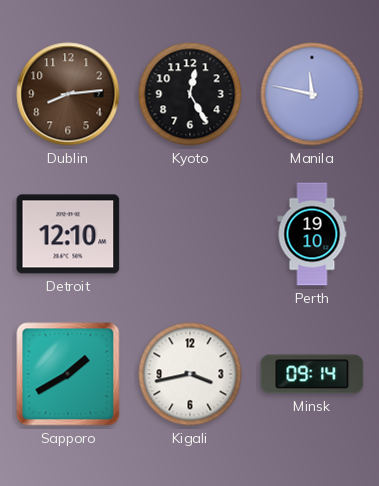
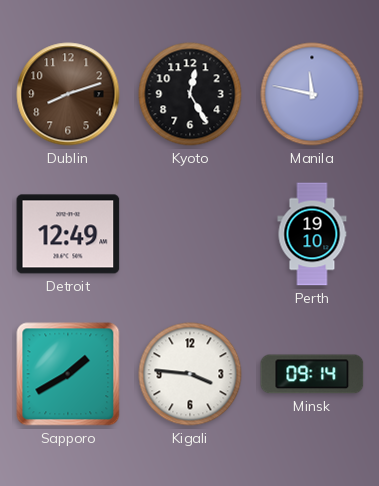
Dublin: 8:14 -> 8:12 (68, 94)
Detroit: 12:10 -> 12:49 (68, 234)
Kigali: 3:43 -> 3:46 (190, 374)
